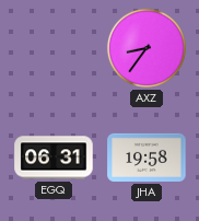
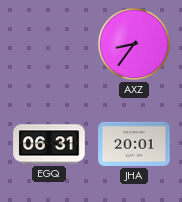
JHA: 19:58 -> 20:01 (134, 144)
